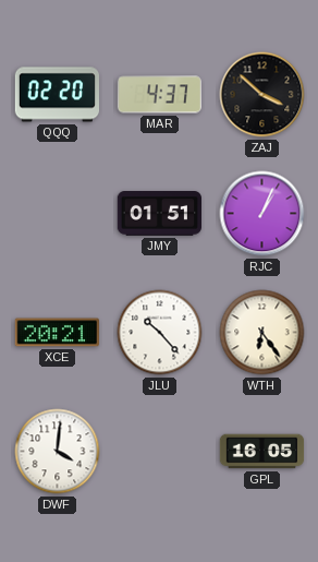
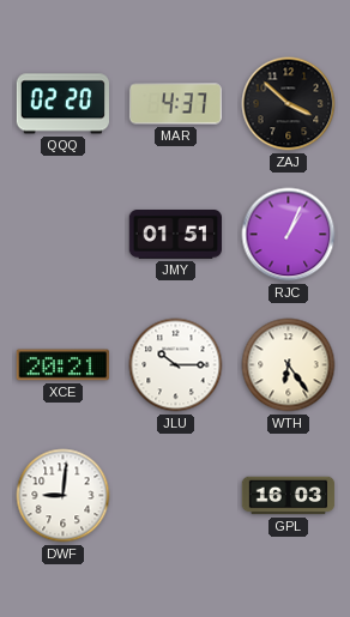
JLU: 10:23 -> 10:15 (176, 365)
DWF: 4:01 -> 9:01 (64, 496)
GPL: 16:05 -> 16:03 (289, 496)
